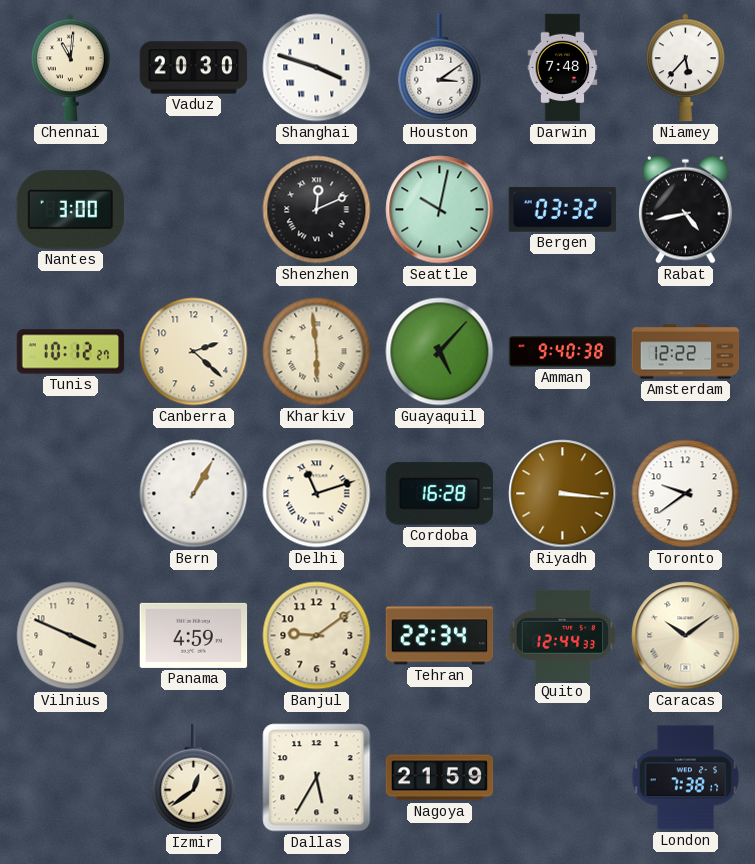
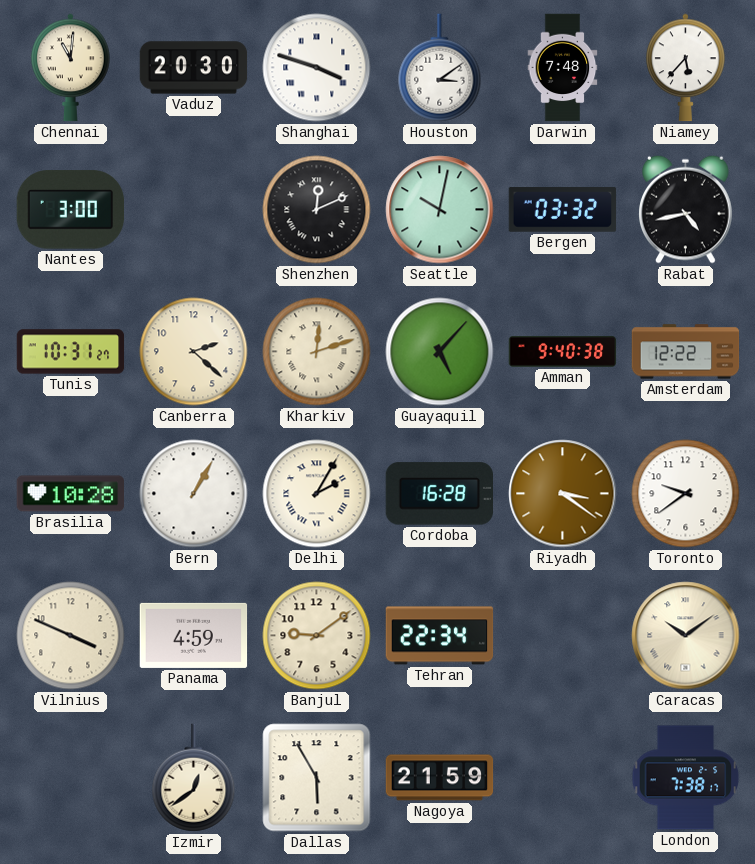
Tunis: 10:12 -> 10:31 (71, 352)
Kharkiv: 5:59 -> 12:12 (317, 352)
Brasilia: none -> 10:28 (71, 494)
Delhi: 11:12 -> 2:05 (317, 494)
Riyadh: 3:16 -> 3:21 (563, 494)
Quito: 12:44 -> none (563, 635)
Dallas: 5:35 -> 5:55 (317, 778)
